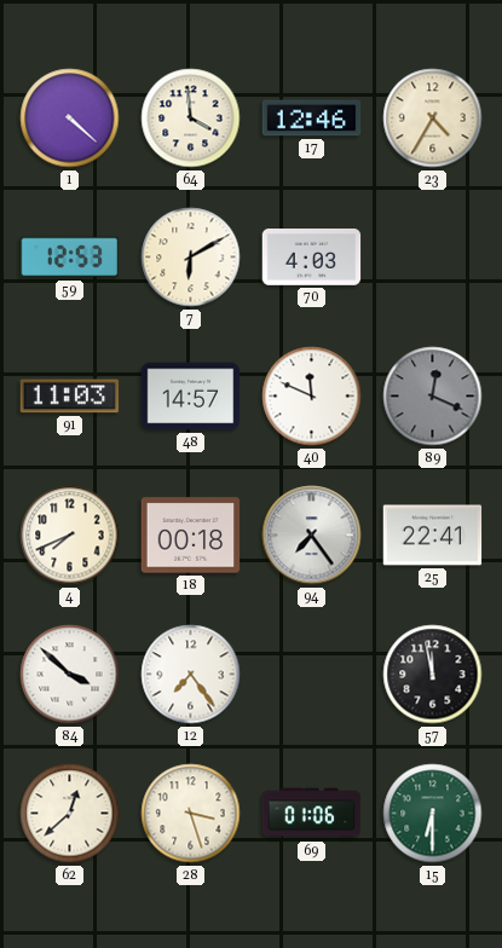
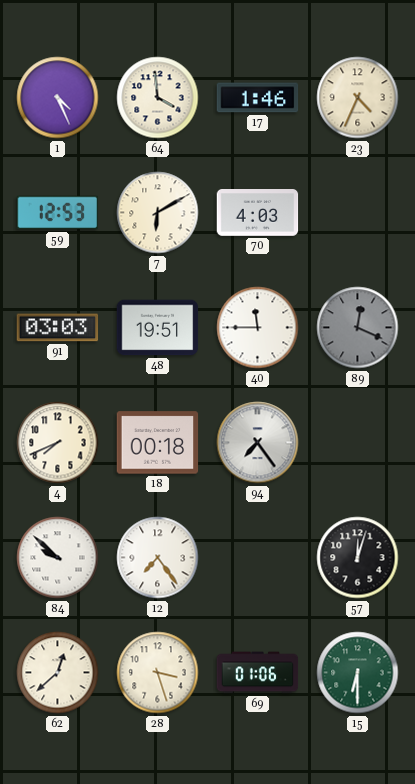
1: 4:22 -> 4:26 (58, 98)
17: 12:46 -> 1:46 (258, 98)
23: 4:35 -> 4:34 (358, 98)
91: 11:03 -> 03:03 (58, 328)
48: 14:57 -> 19:51 (158, 328)
40: 11:49 -> 11:45 (258, 328)
25: 22:41 -> none (433, 536)
84: 3:52 -> 9:52 (58, 558)
57: 11:58 -> 12:03 (358, 558)
